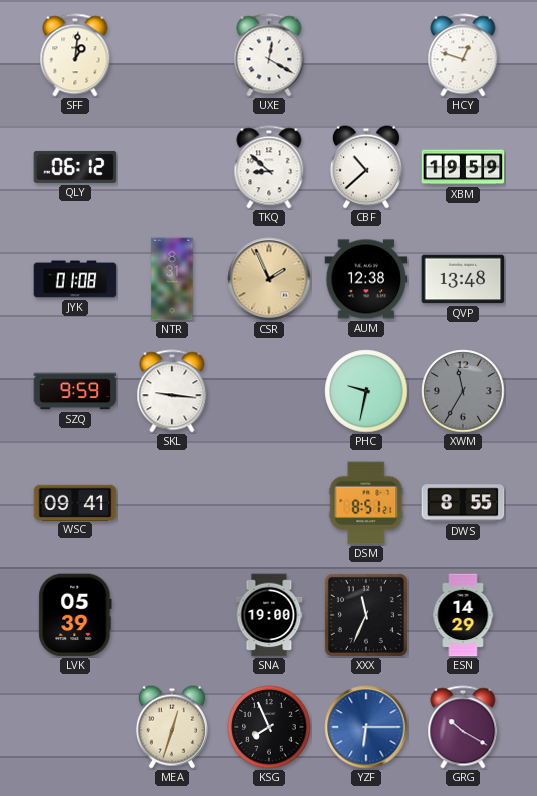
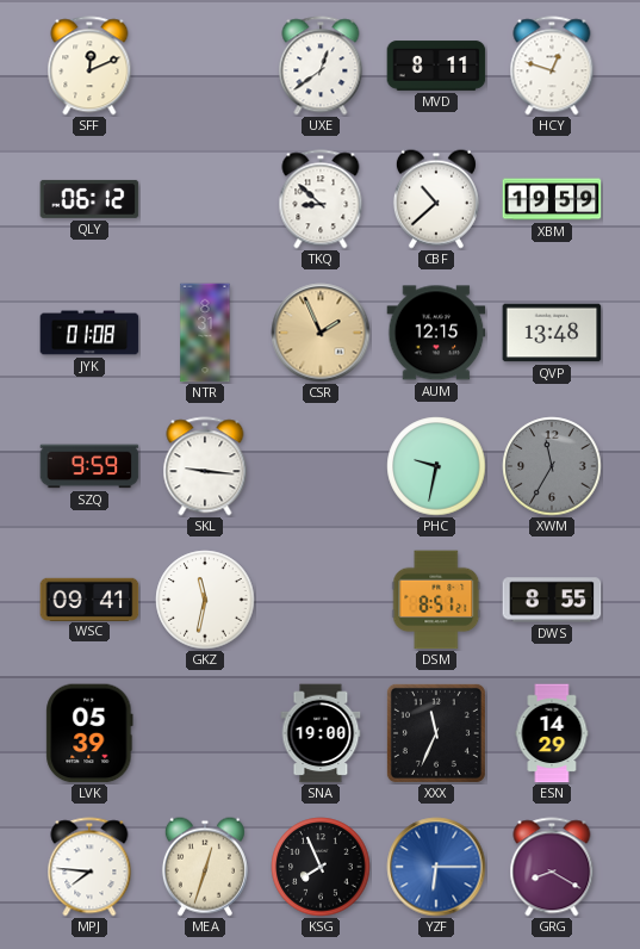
SFF: 1:01 -> 12:11 (89, 66)
UXE: 12:20 -> 12:39 (321, 66)
MVD: none -> 8:11 (436, 66)
AUM: 12:38 -> 12:15 (436, 333)
GKZ: none -> 11:32 (205, 600)
MPJ: none -> 7:46 (89, 867)
GRG: 10:20 -> 8:20 (552, 867)
